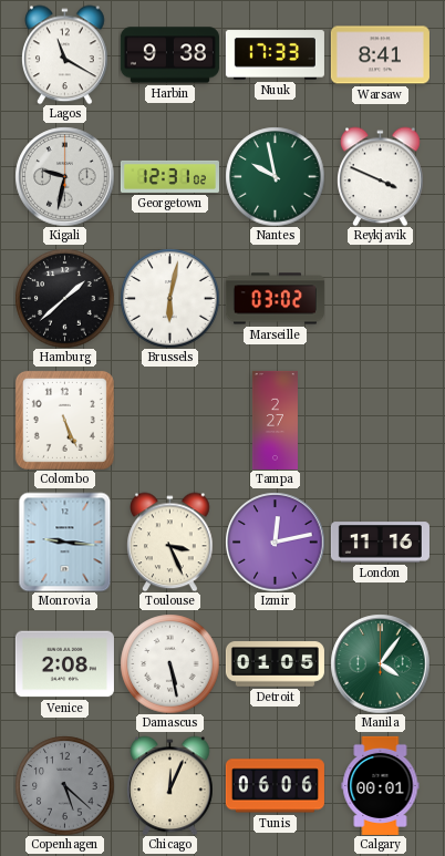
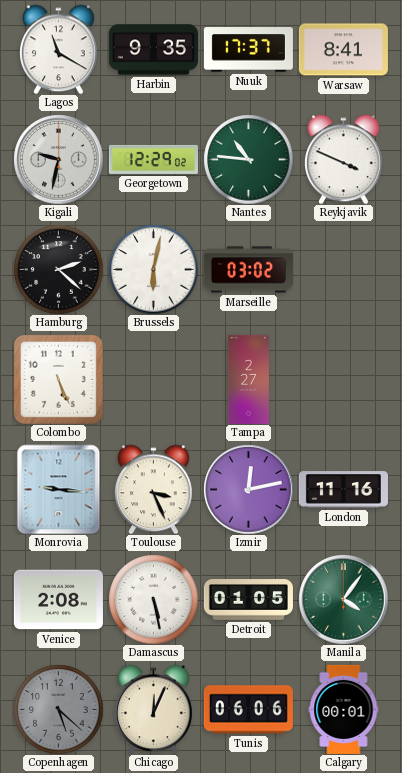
Harbin: 9:38 -> 9:35 (153, 50)
Nuuk: 17:33 -> 17:37 (248, 50)
Georgetown: 12:31 -> 12:29 (153, 159)
Nantes: 9:58 -> 10:46 (248, 159)
Hamburg: 1:38 -> 2:22 (58, 269)
